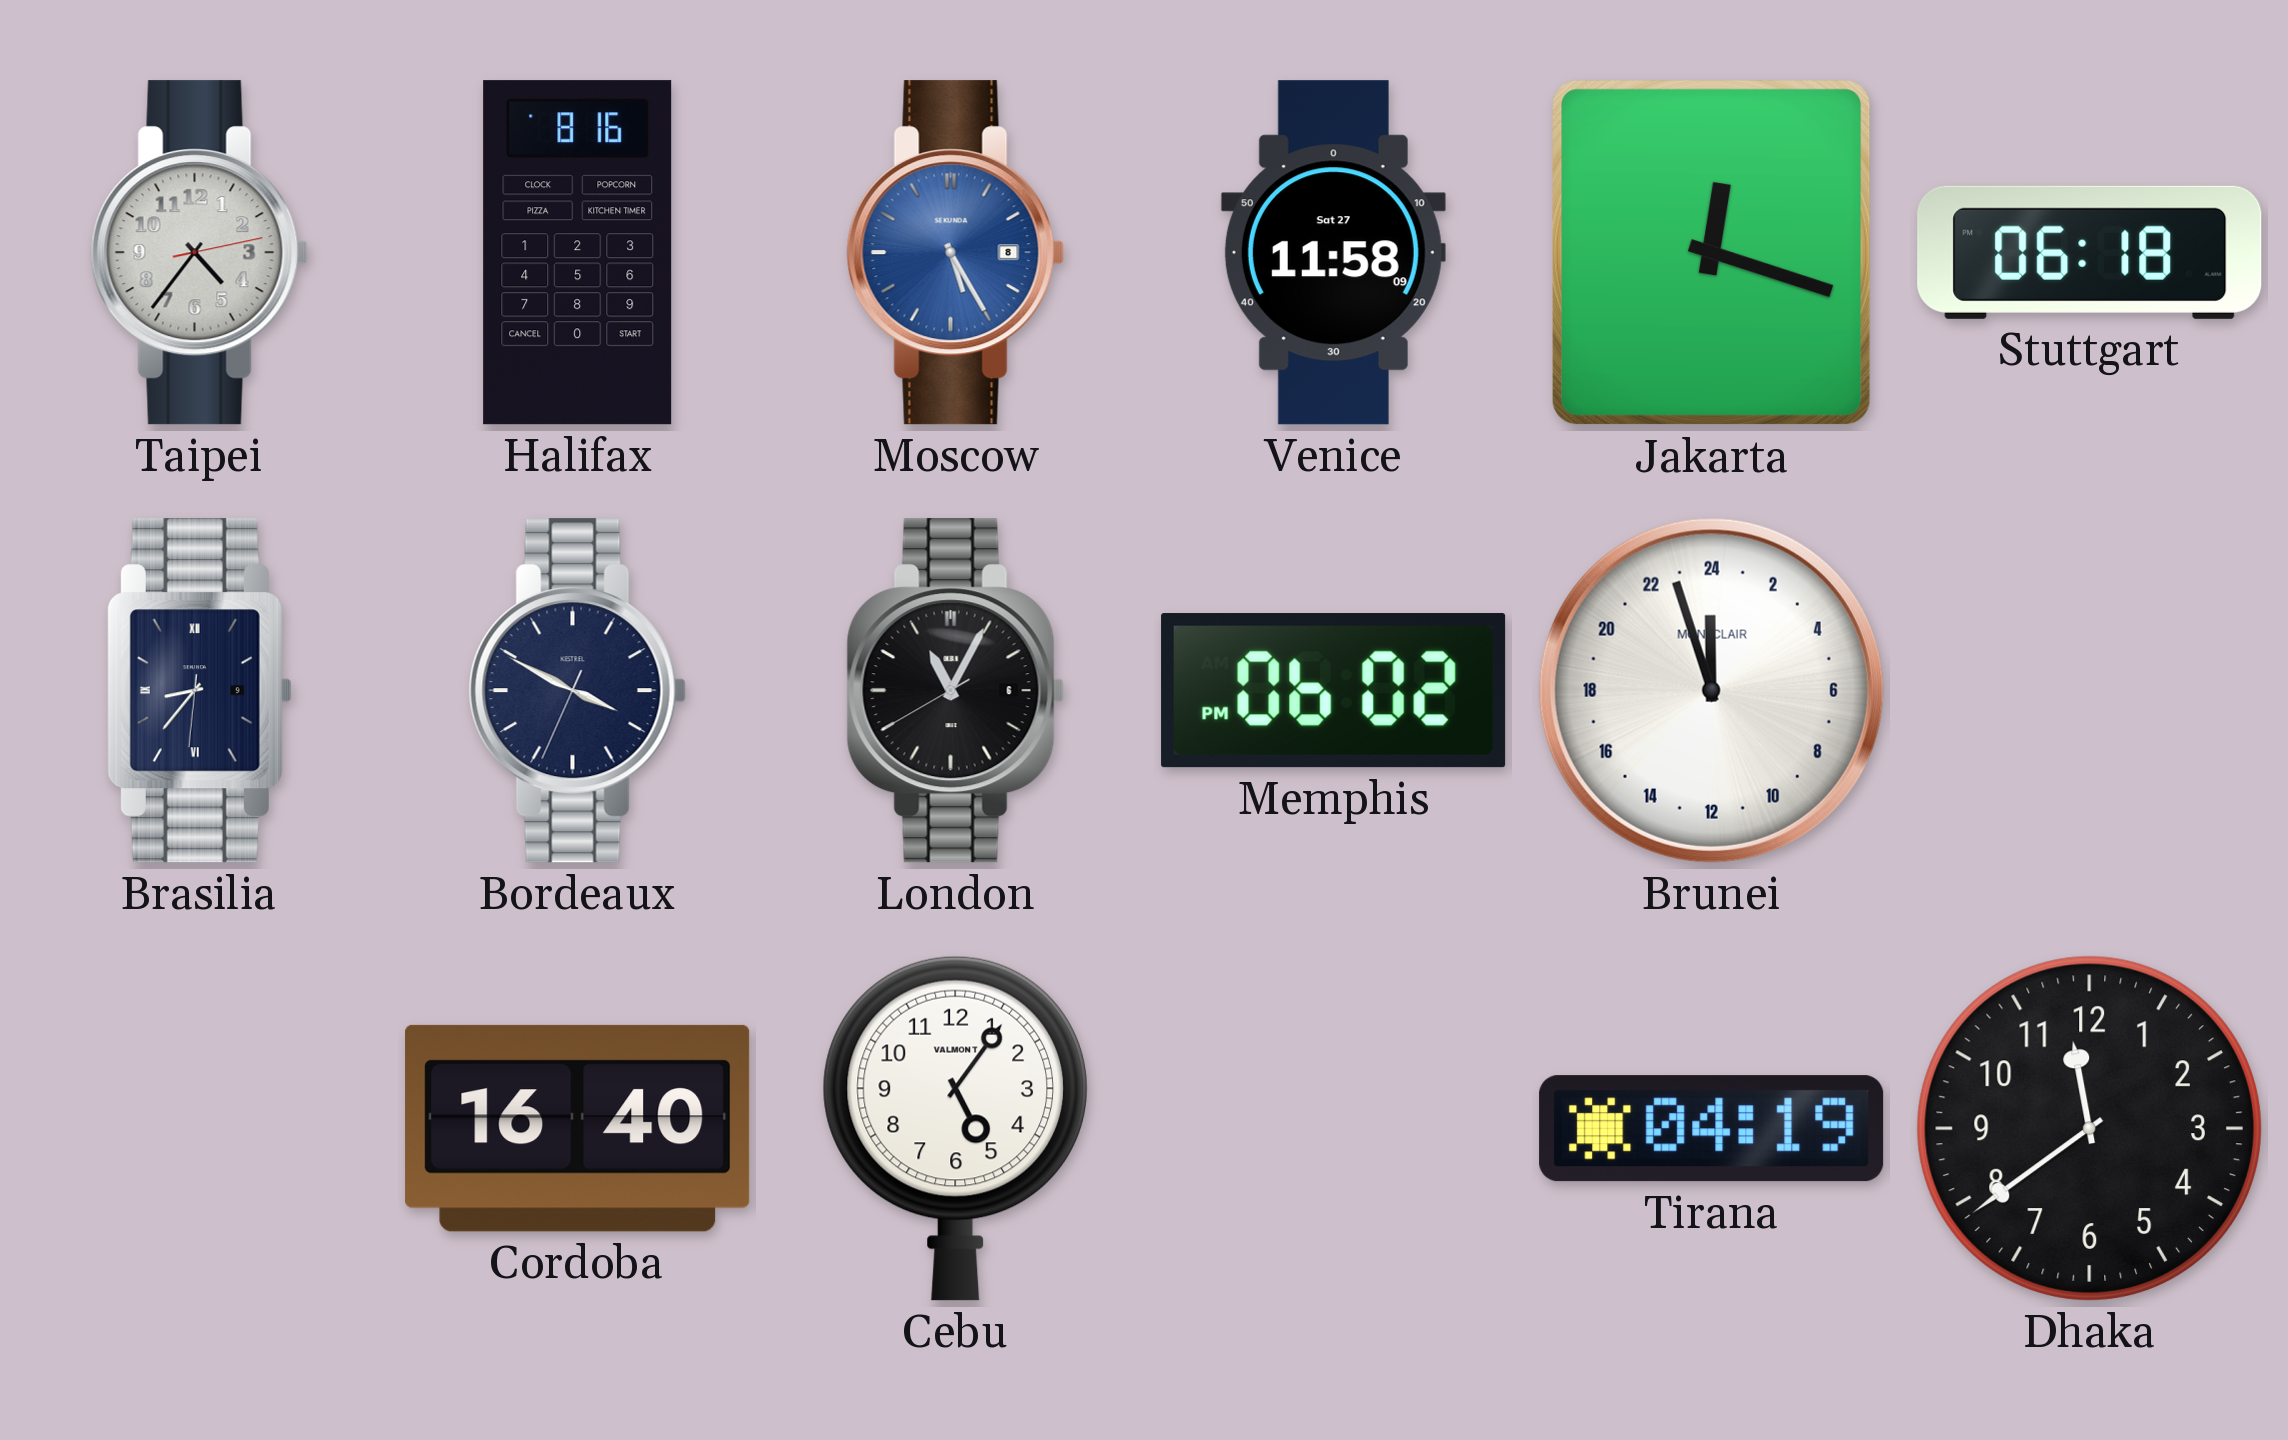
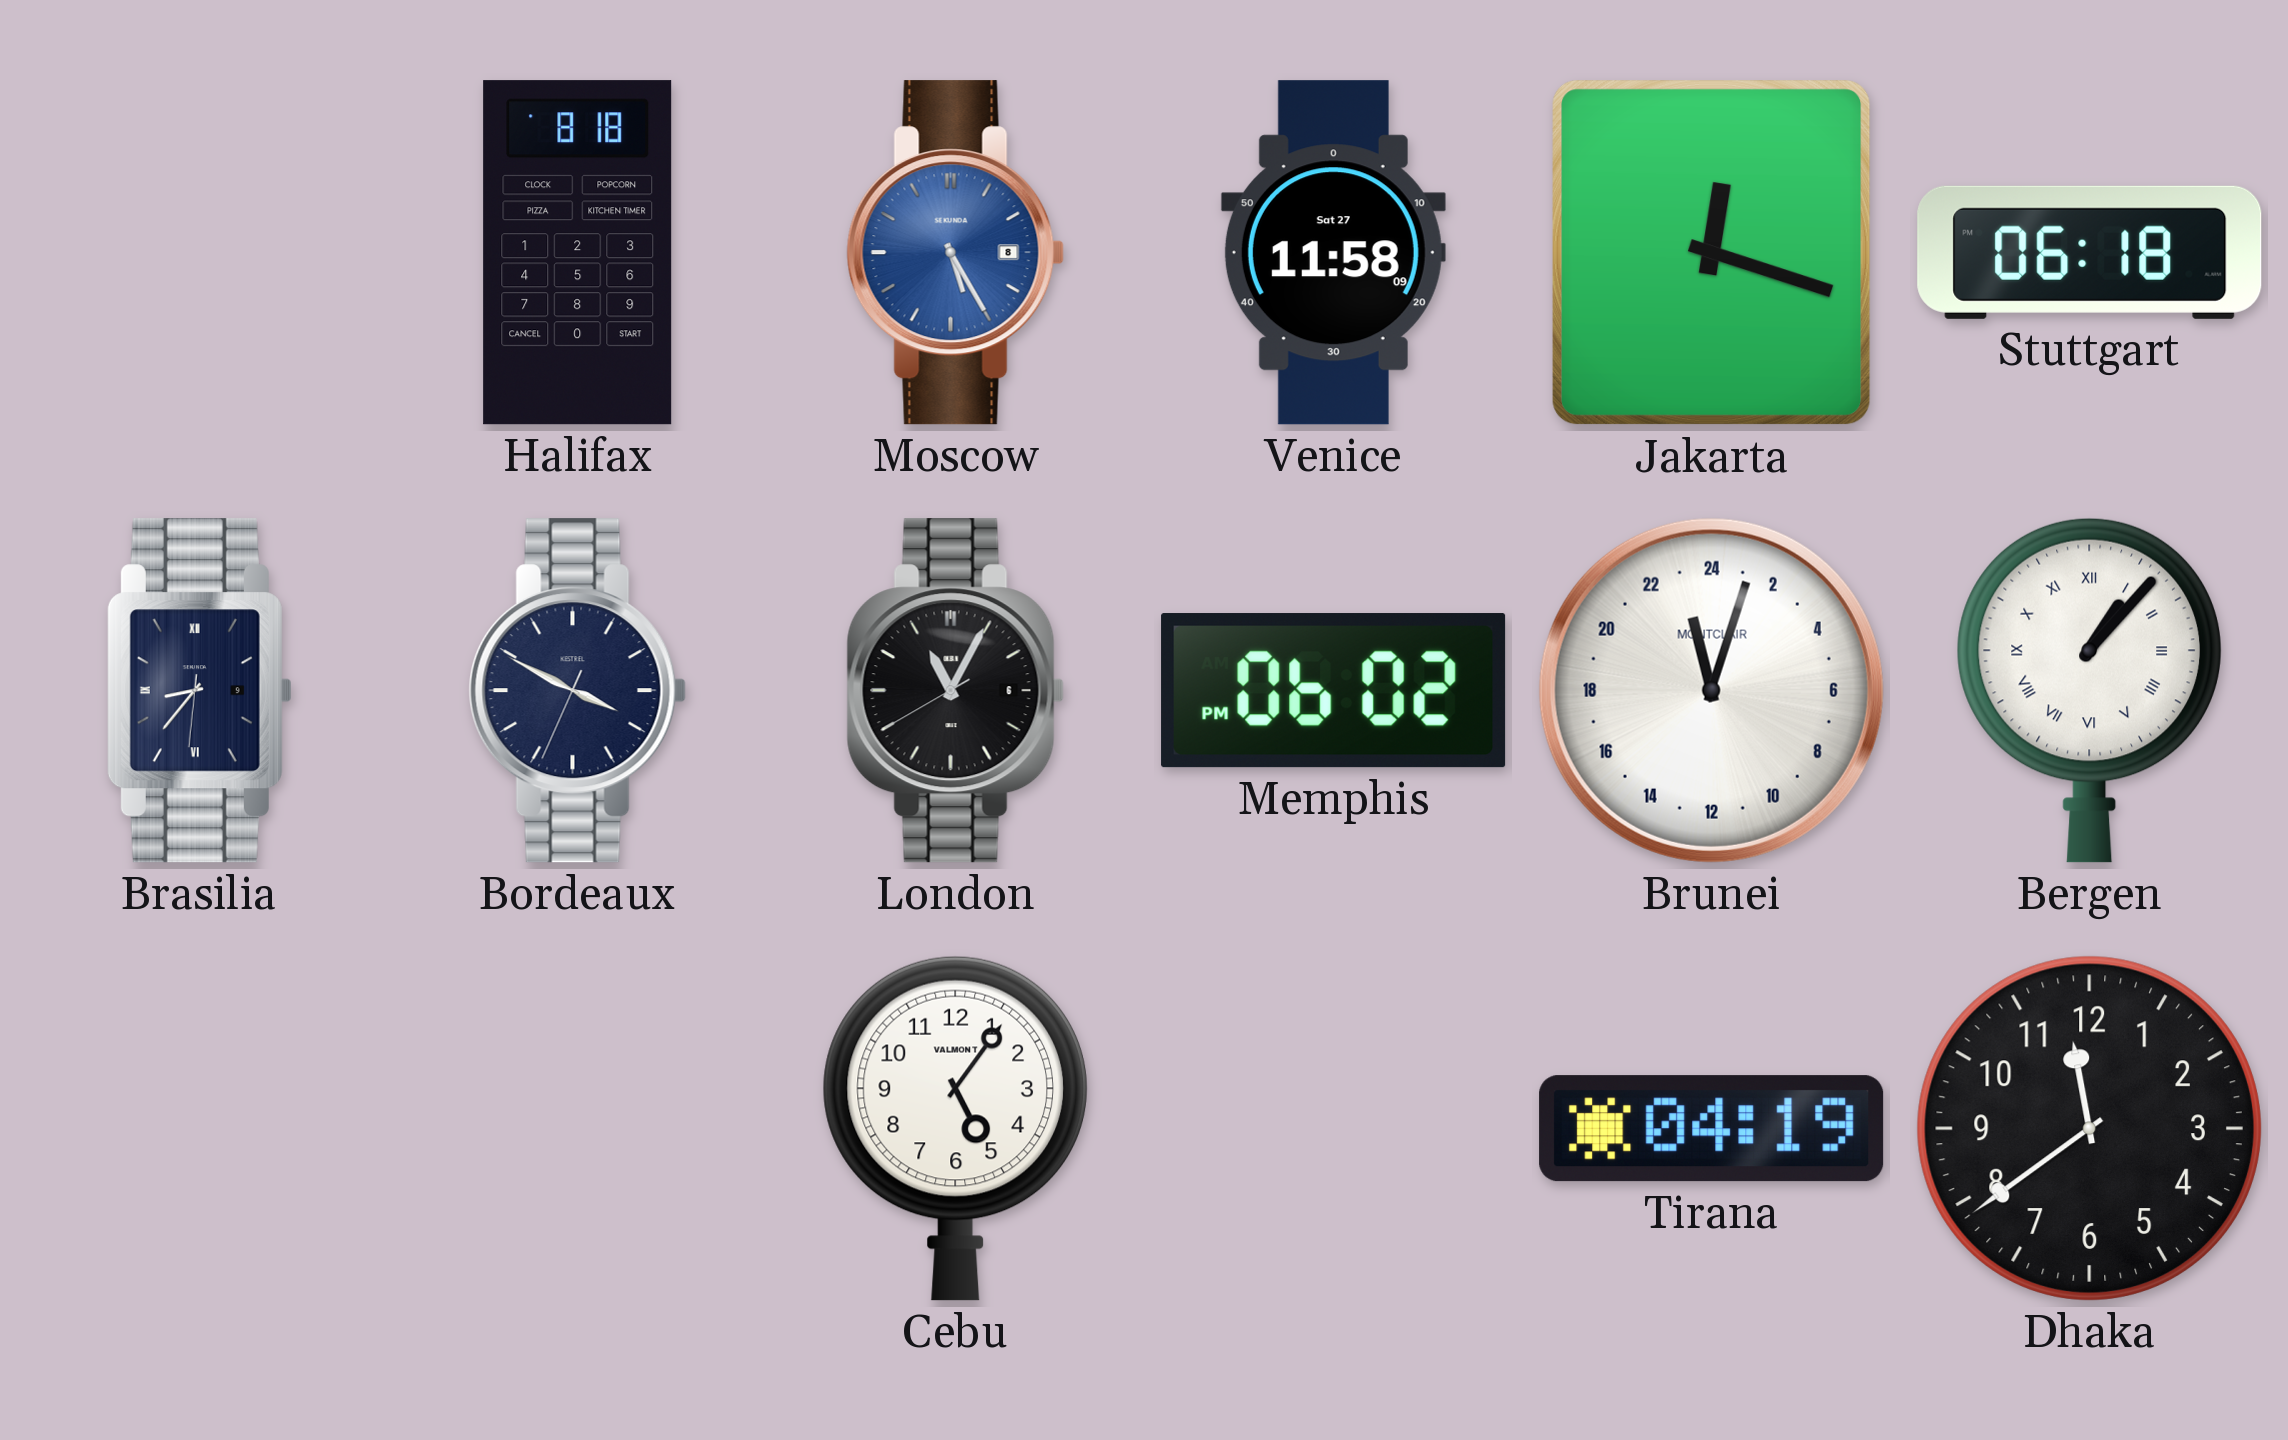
Taipei: 4:36 -> none (199, 253)
Halifax: 8:16 -> 8:18 (578, 253)
Brunei: 23:57 -> 23:03 (1711, 690)
Bergen: none -> 1:07 (2089, 690)
Cordoba: 16:40 -> none (578, 1128)
